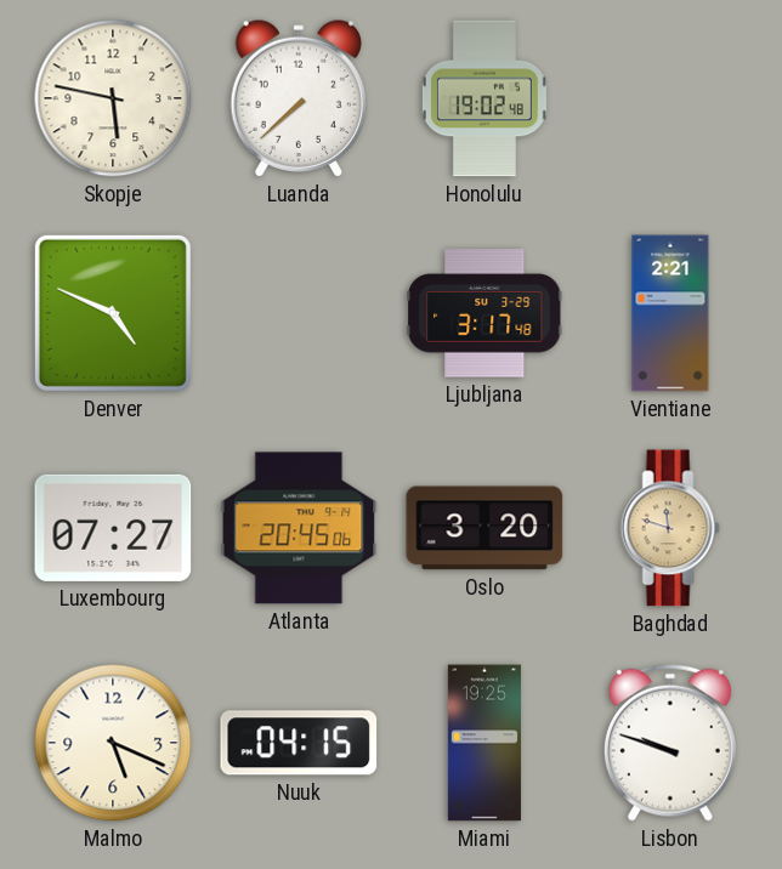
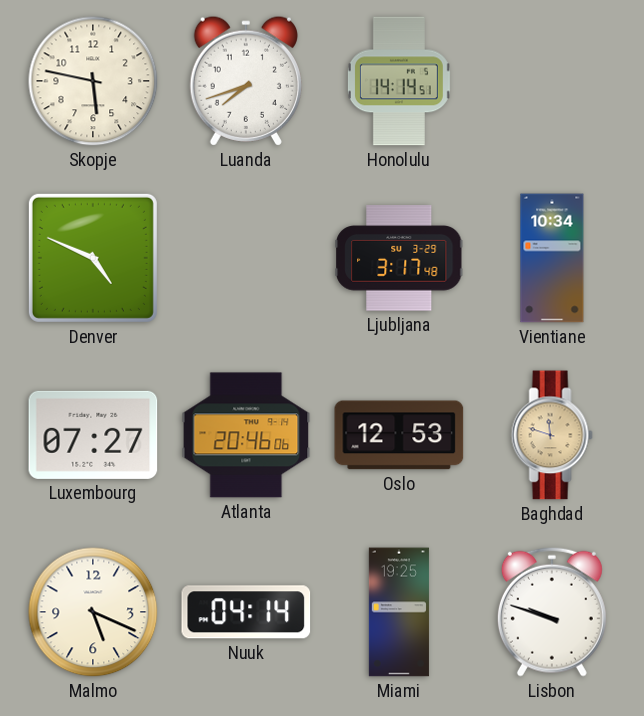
Luanda: 7:38 -> 7:42 (246, 81)
Honolulu: 19:02 -> 14:14 (399, 81)
Vientiane: 2:21 -> 10:34 (552, 258)
Atlanta: 20:45 -> 20:46 (246, 435)
Oslo: 3:20 -> 12:53 (399, 435)
Nuuk: 04:15 -> 04:14 (246, 612)
